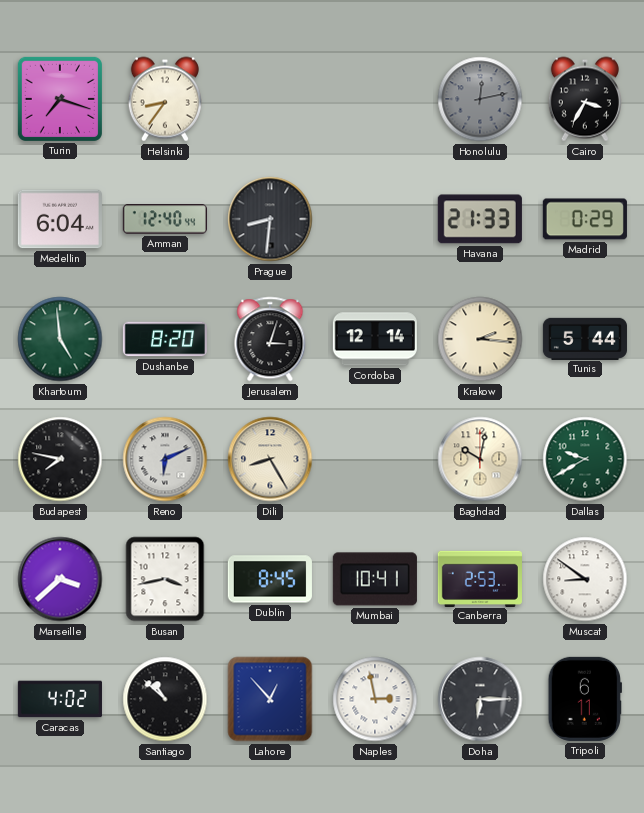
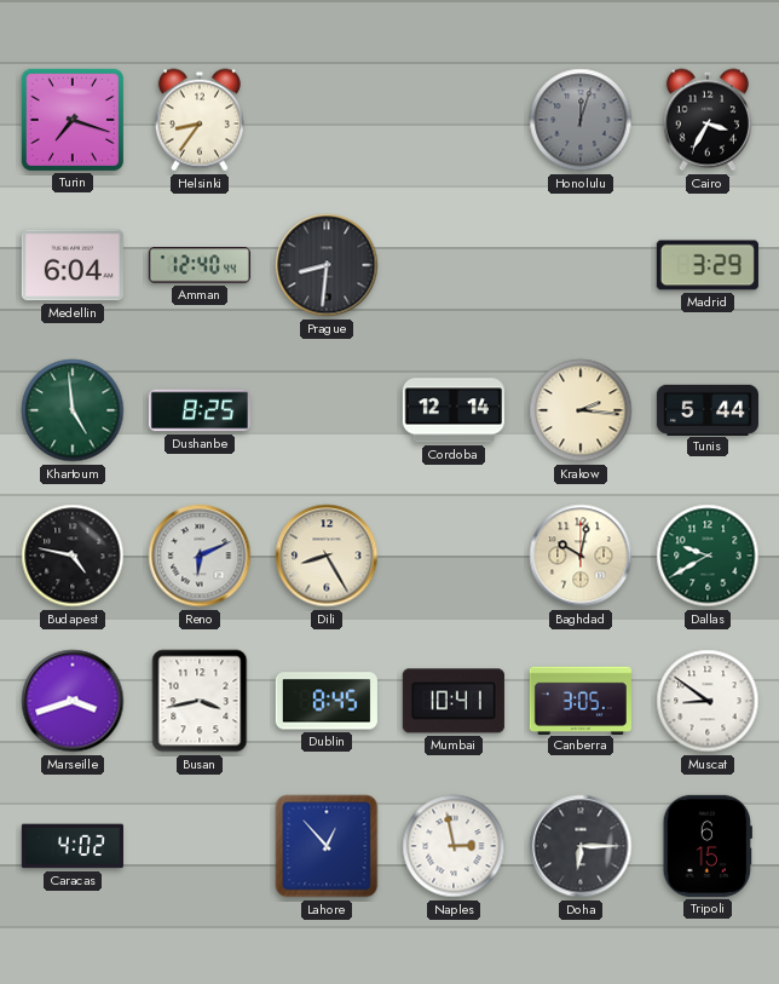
Honolulu: 12:13 -> 12:03 (581, 120)
Havana: 21:33 -> none (480, 219)
Madrid: 0:29 -> 3:29 (708, 265)
Dushanbe: 8:20 -> 8:25 (200, 410)
Jerusalem: 3:03 -> none (270, 339)
Budapest: 7:47 -> 4:47 (73, 556)
Marseille: 3:38 -> 3:42 (73, 701)
Canberra: 2:53 -> 3:05 (581, 700)
Santiago: 10:52 -> none (165, 699)
Tripoli: 6:11 -> 6:15 (708, 846)
